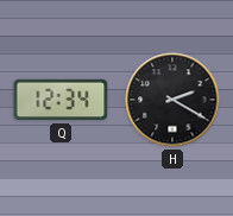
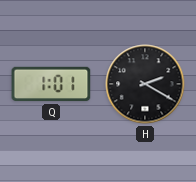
Q: 12:34 -> 1:01 (51, 84)
